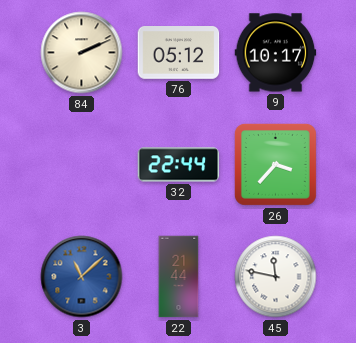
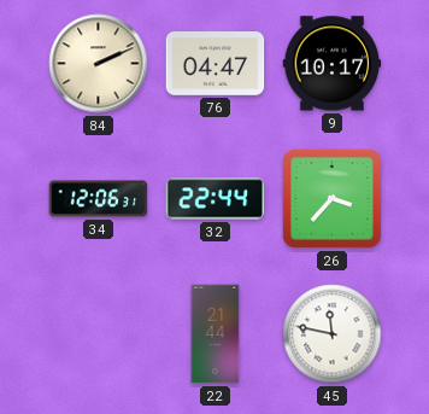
76: 05:12 -> 04:47 (216, 64)
34: none -> 12:06 (99, 199)
3: 11:08 -> none (82, 277)
